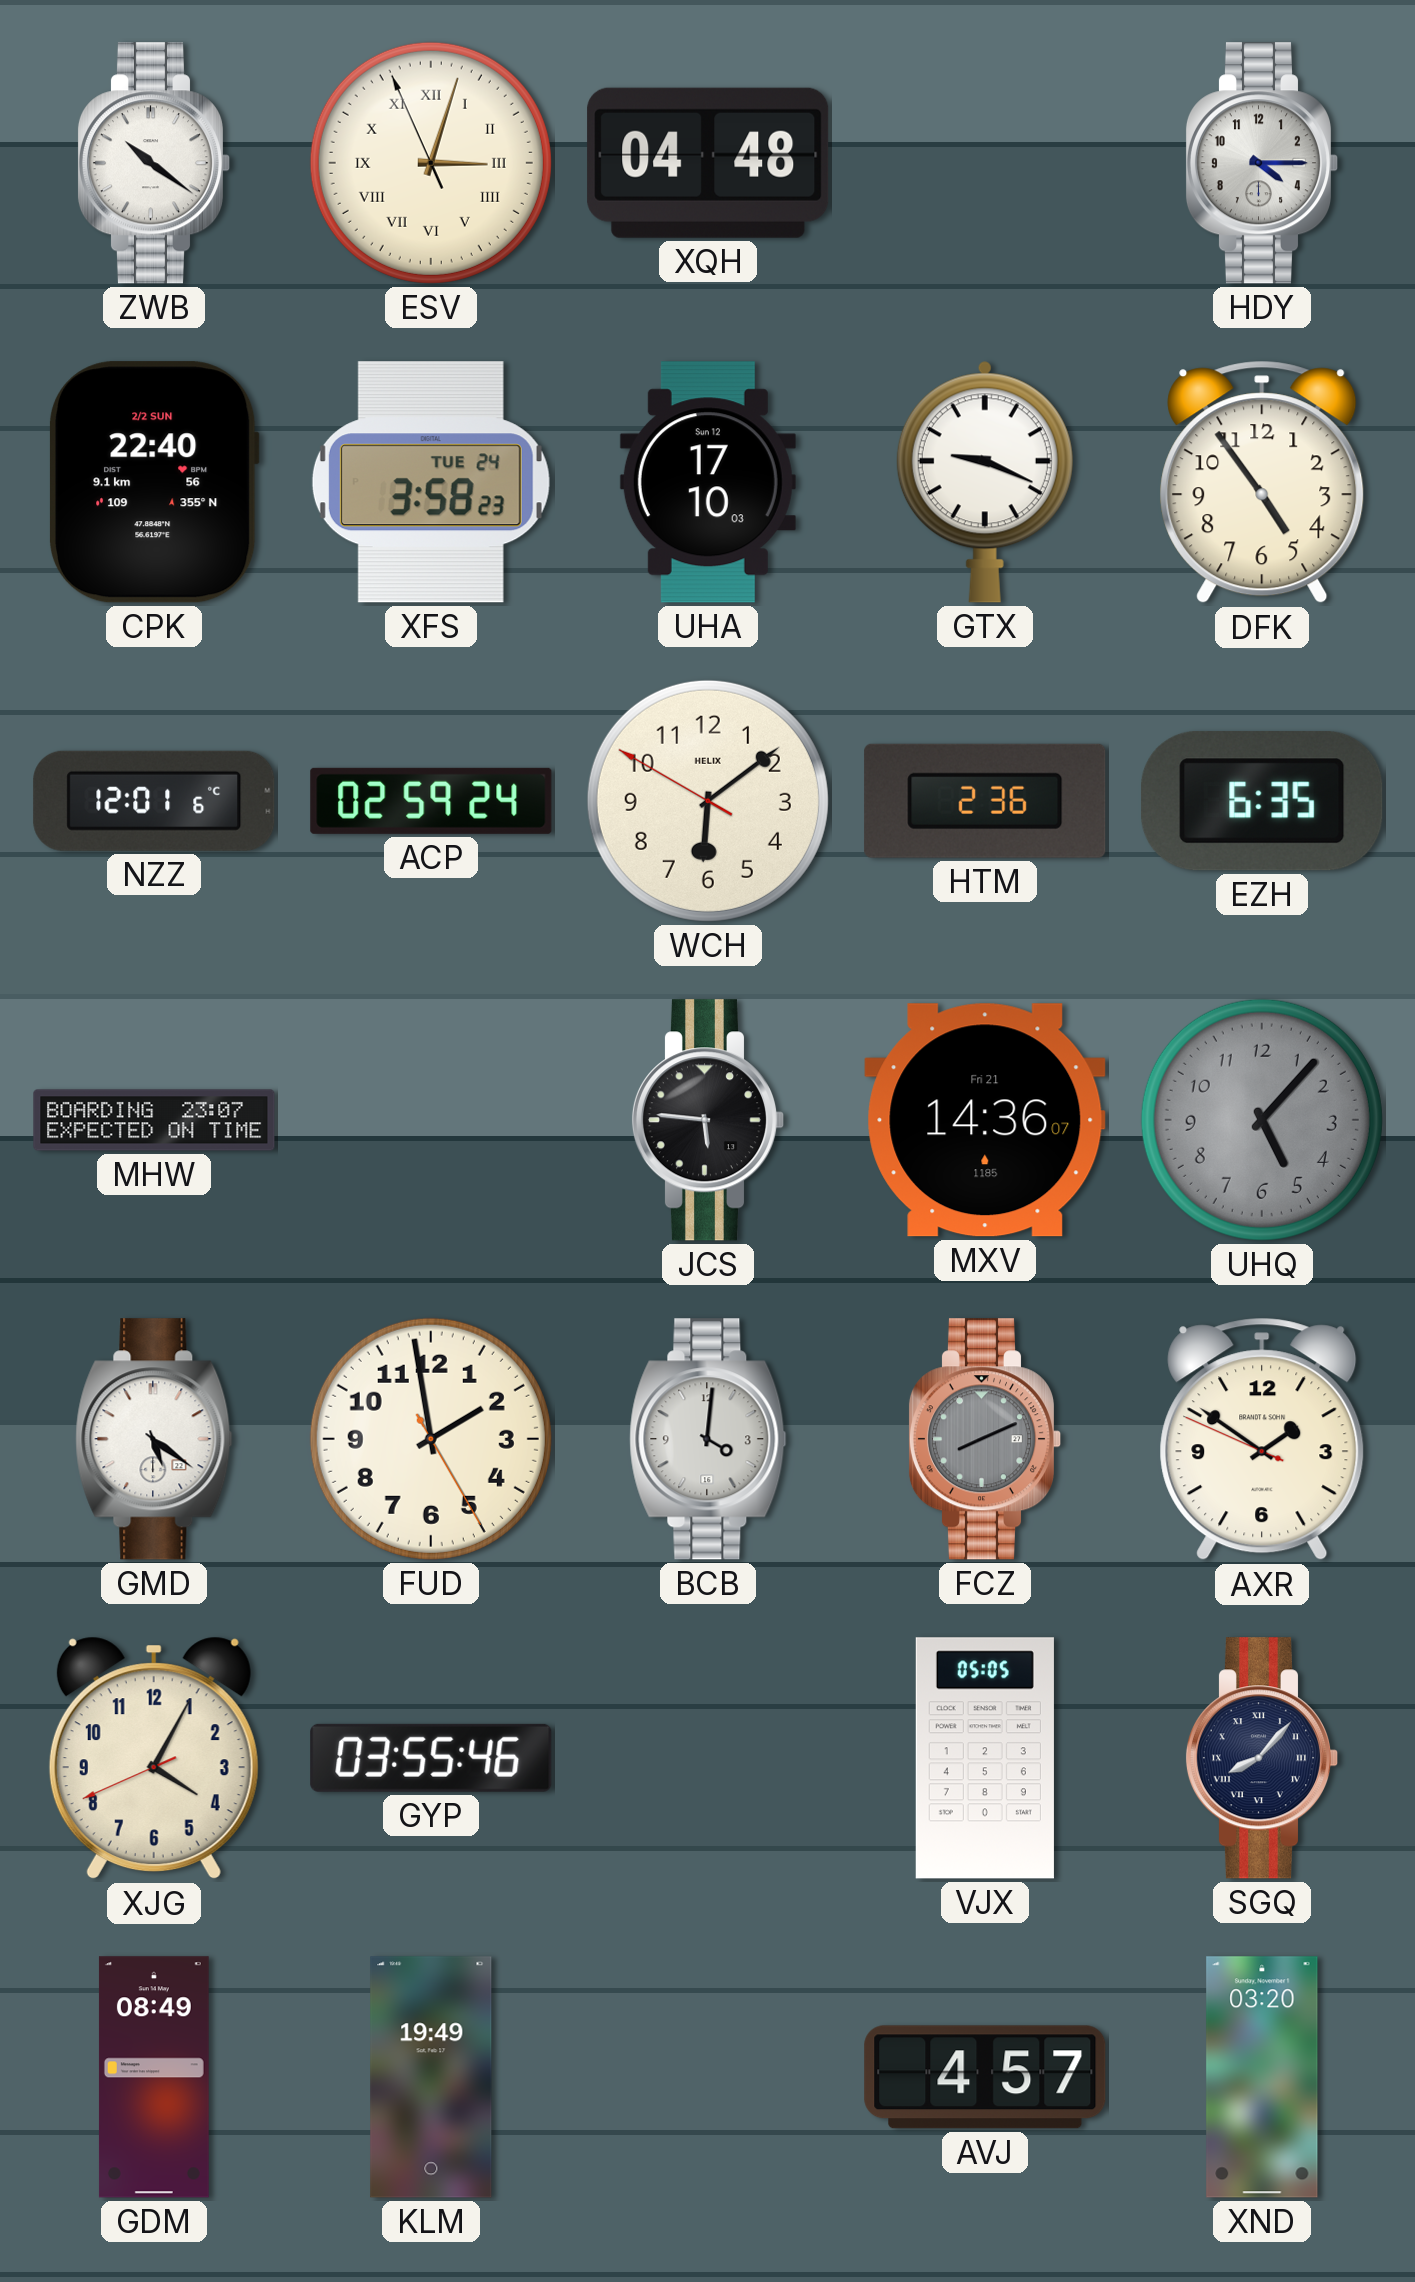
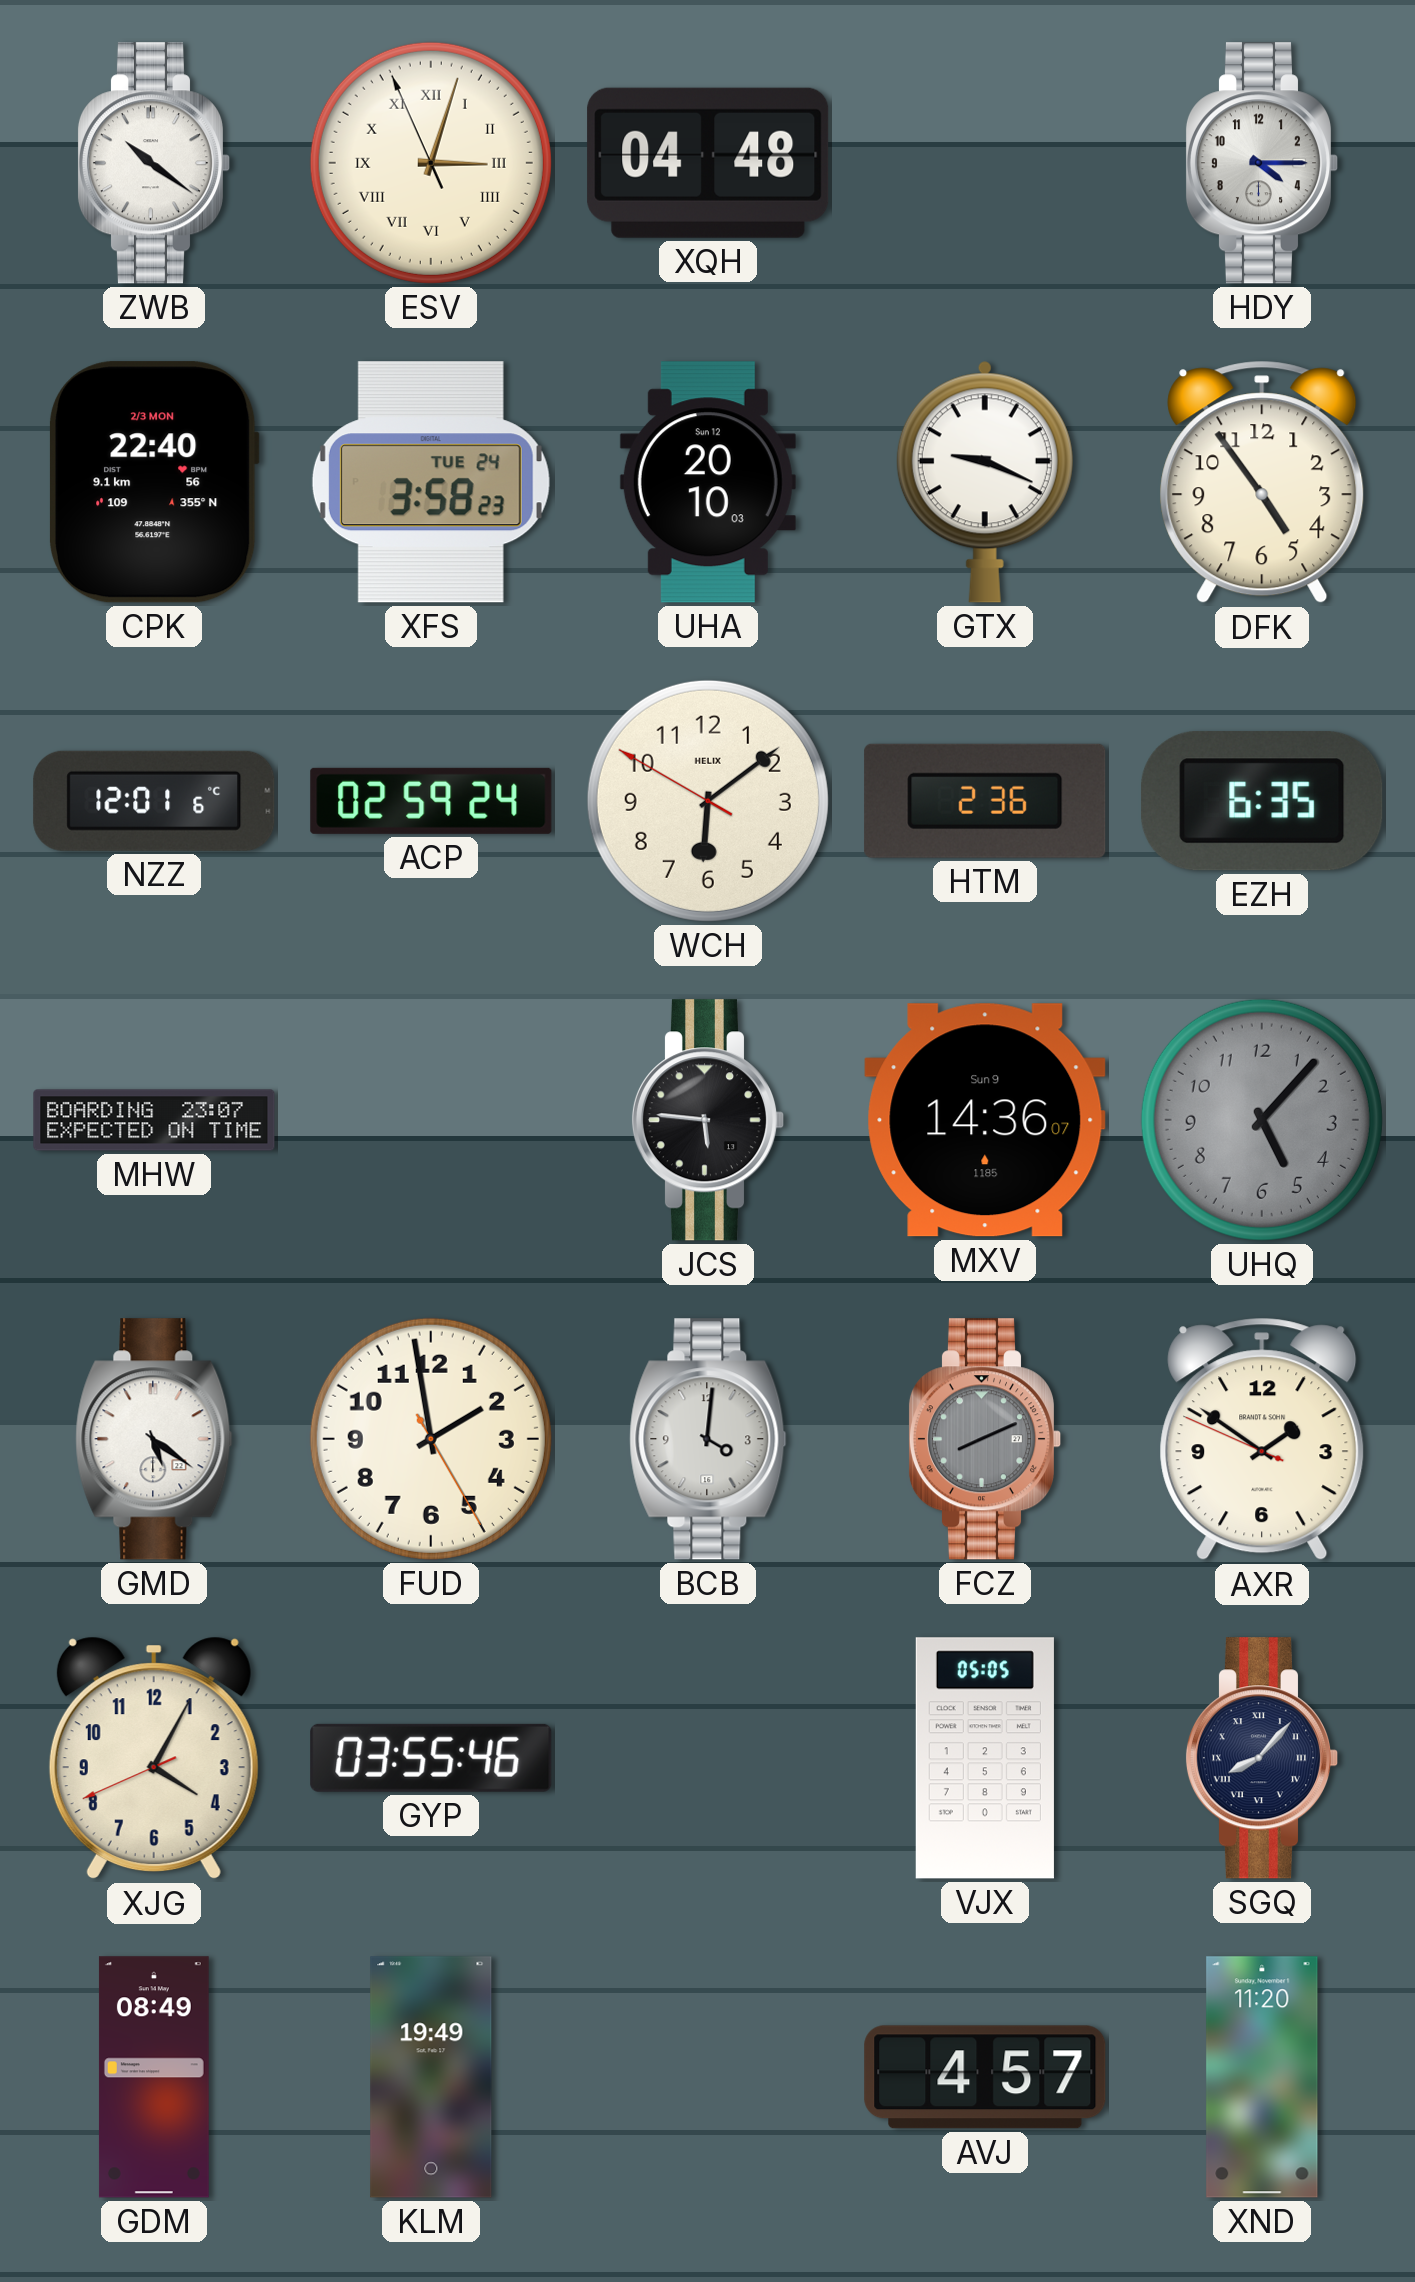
CPK date: 2/2 SUN -> 2/3 MON (154, 482)
UHA: 17:10 -> 20:10 (708, 482)
MXV date: Fri 21 -> Sun 9 (985, 1120)
XND: 03:20 -> 11:20 (1262, 2077)
